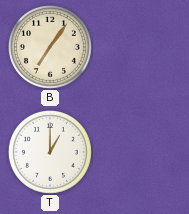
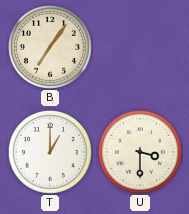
U: none -> 3:30 (140, 152)
